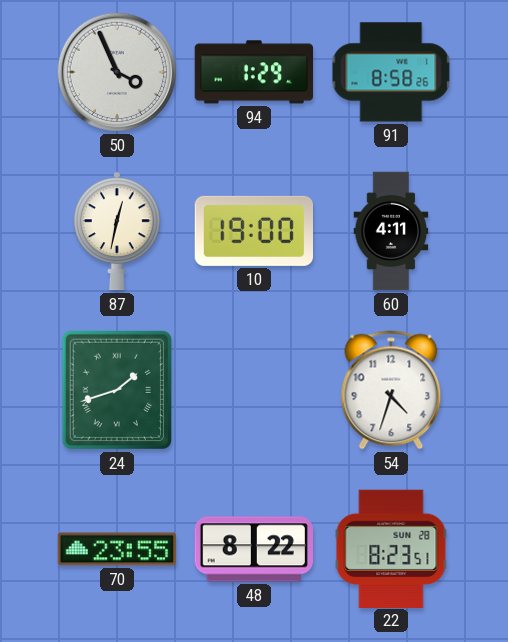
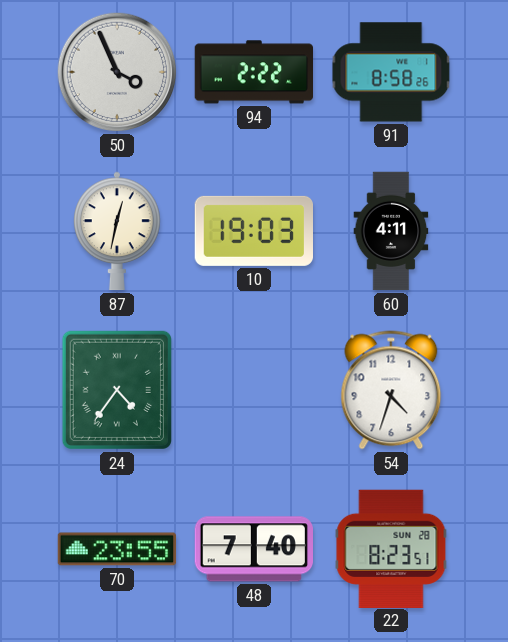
94: 1:29 -> 2:22 (253, 72)
10: 19:00 -> 19:03 (253, 231)
24: 1:42 -> 4:36 (117, 390)
48: 8:22 -> 7:40 (253, 549)
